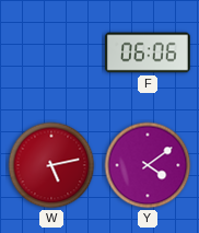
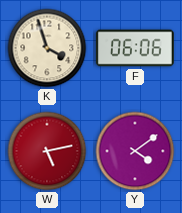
K: none -> 3:57 (47, 48)
